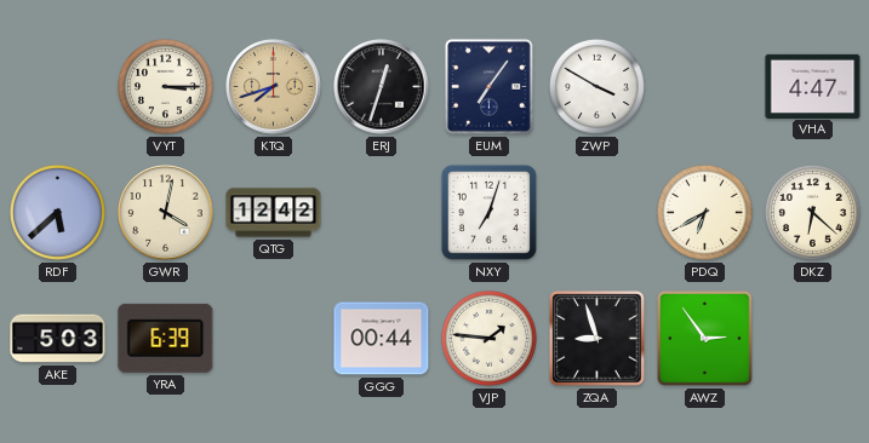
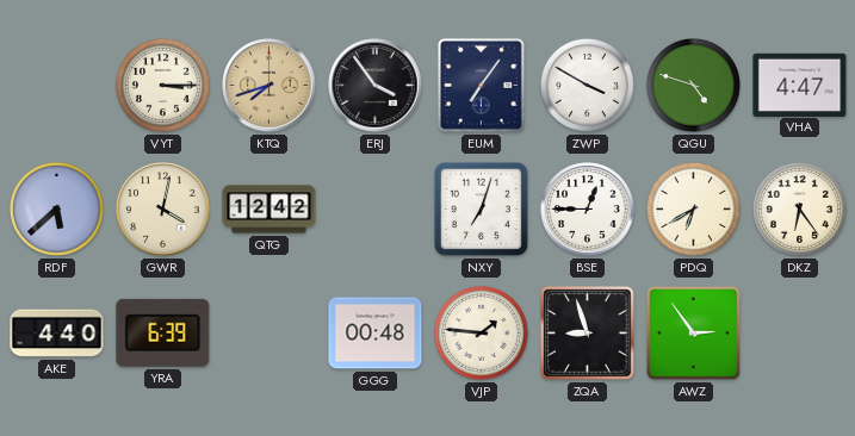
ERJ: 12:33 -> 3:54 (376, 86)
QGU: none -> 4:48 (693, 85)
BSE: none -> 12:45 (588, 210)
DKZ: 6:22 -> 6:24 (799, 208)
AKE: 5:03 -> 4:40 (57, 334)
GGG: 00:44 -> 00:48 (376, 334)
